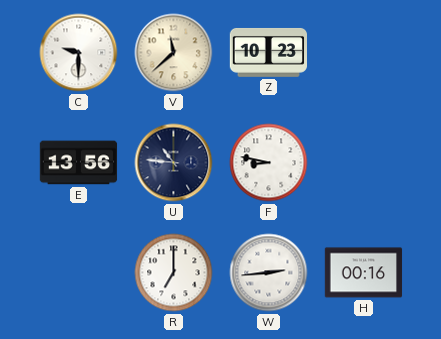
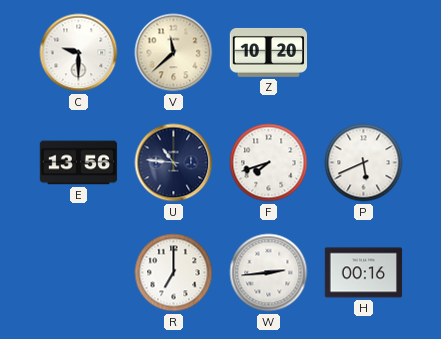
Z: 10:23 -> 10:20 (269, 53)
F: 8:47 -> 7:42 (269, 163)
P: none -> 5:41 (364, 163)
